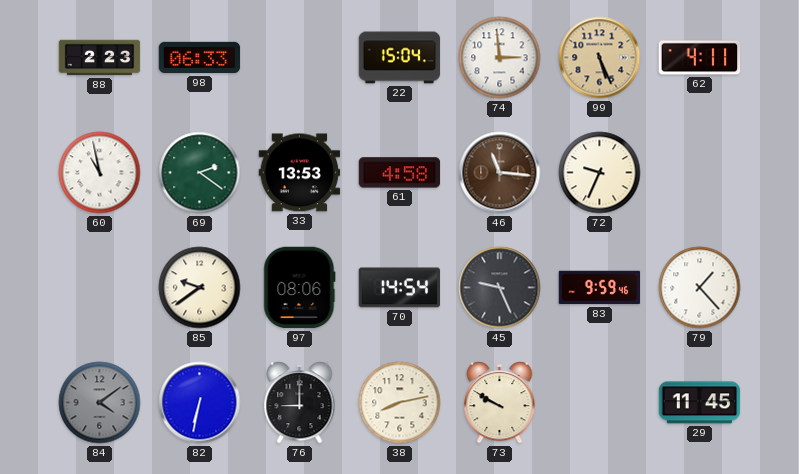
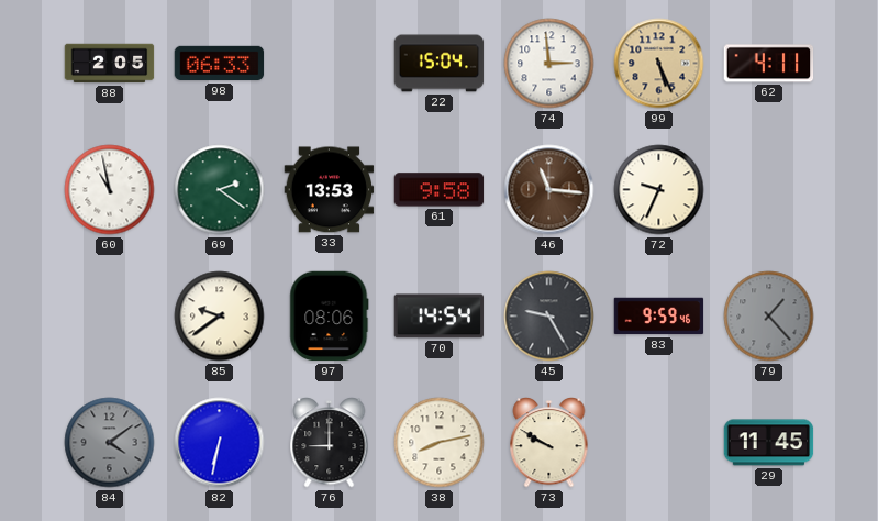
88: 2:23 -> 2:05 (110, 64)
61: 4:58 -> 9:58 (440, 190)
45: 9:26 -> 9:25 (549, 317)
79 dial: white -> grey (769, 317)
